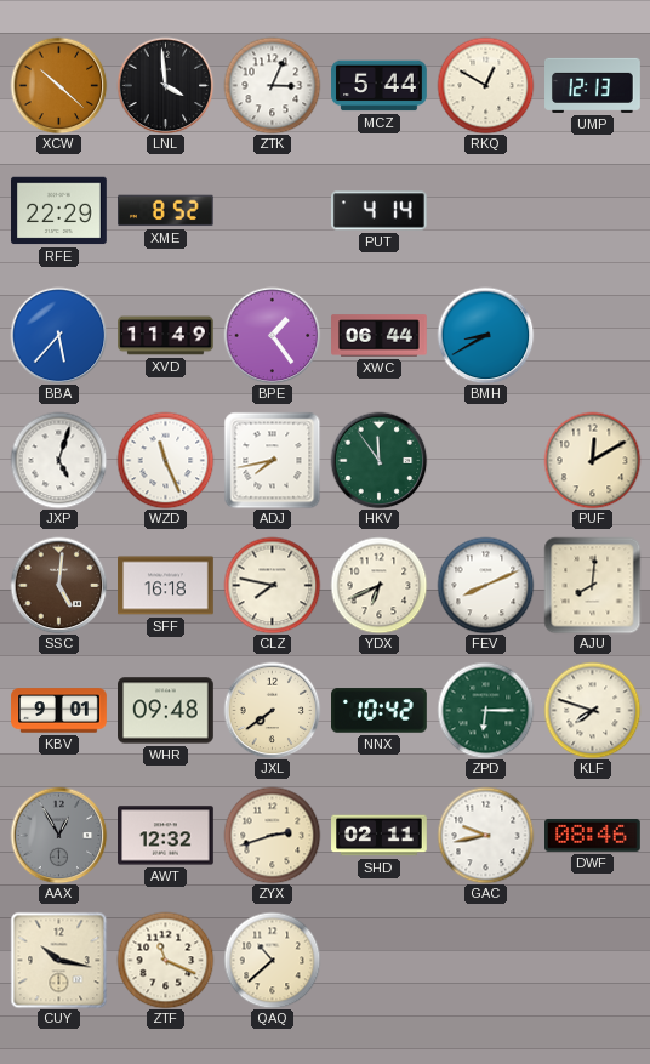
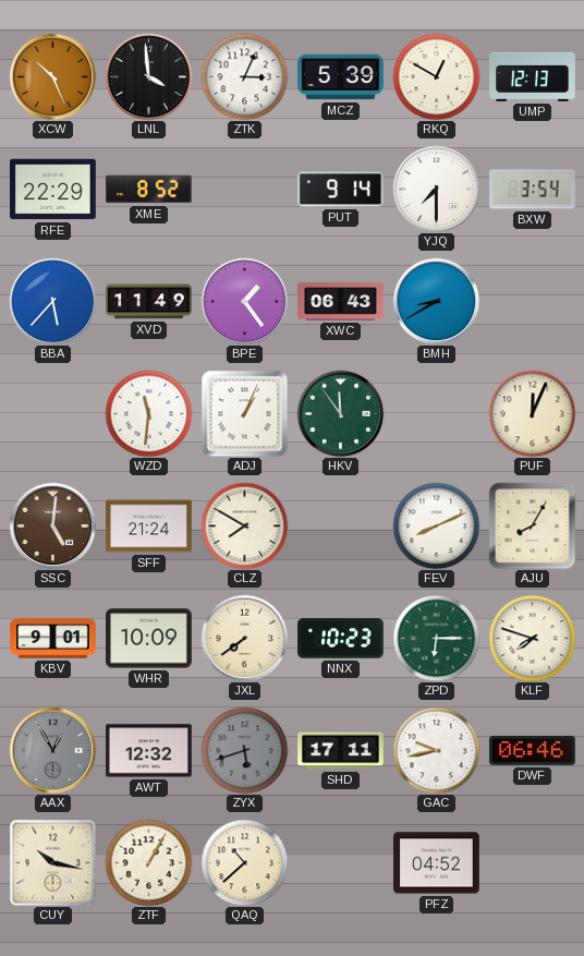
XCW: 10:22 -> 10:26 (52, 76)
MCZ: 5:44 -> 5:39 (341, 77)
PUT: 4:14 -> 9:14 (340, 190)
YJQ: none -> 7:30 (436, 189)
BXW: none -> 3:54 (533, 190)
XWC: 06:44 -> 06:43 (341, 302)
JXP: 5:03 -> none (58, 460)
WZD: 11:26 -> 11:31 (148, 413)
ADJ: 7:43 -> 1:04 (244, 413)
PUF: 12:10 -> 12:04 (532, 413)
SFF: 16:18 -> 21:24 (149, 527)
CLZ: 7:47 -> 7:50 (244, 525)
YDX: 6:41 -> none (378, 585)
AJU: 8:01 -> 8:05 (532, 525)
WHR: 09:48 -> 10:09 (149, 639)
NNX: 10:42 -> 10:23 (341, 639)
ZYX: 2:42 -> 5:42 (244, 750)
ZYX dial: cream -> grey (244, 750)
SHD: 02:11 -> 17:11 (341, 751)
DWF: 08:46 -> 06:46 (533, 750)
ZTF: 11:19 -> 1:05 (148, 862)
PFZ: none -> 04:52 (437, 863)
